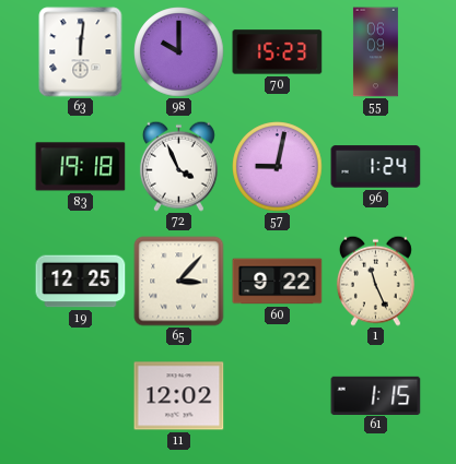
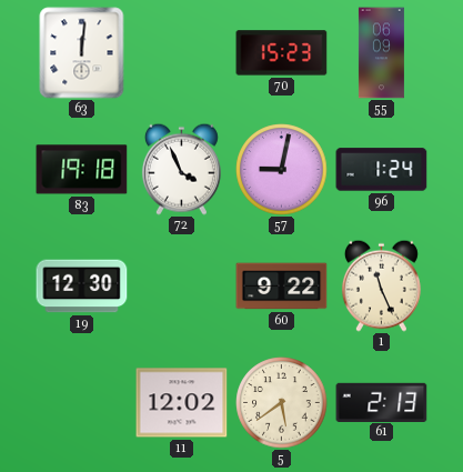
98: 10:00 -> none (179, 52)
19: 12:25 -> 12:30 (82, 287)
65: 3:07 -> none (179, 282)
5: none -> 5:39 (282, 403)
61: 1:15 -> 2:13 (382, 402)
